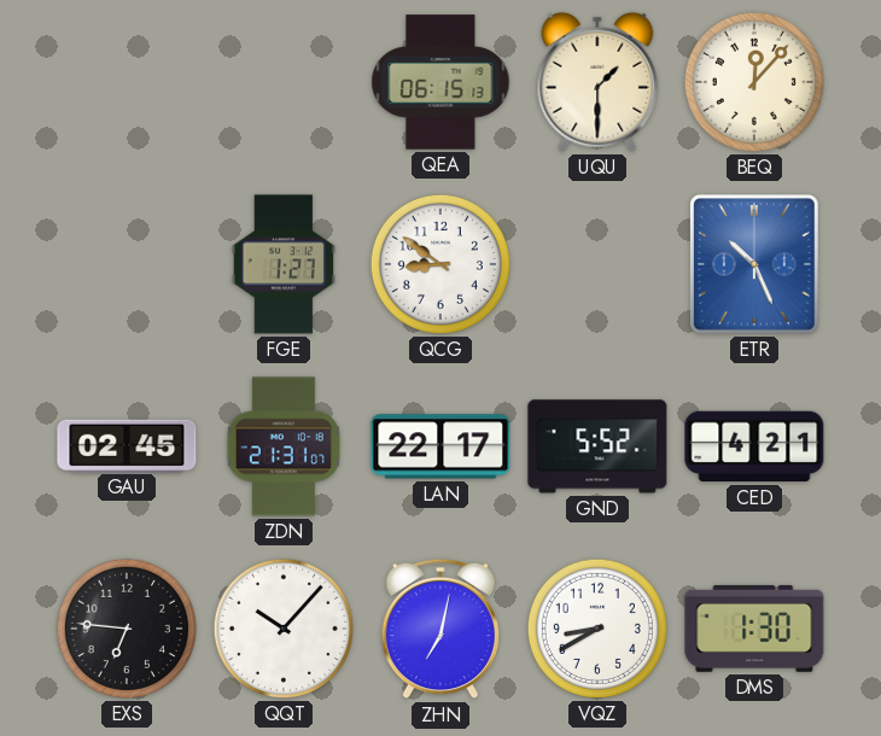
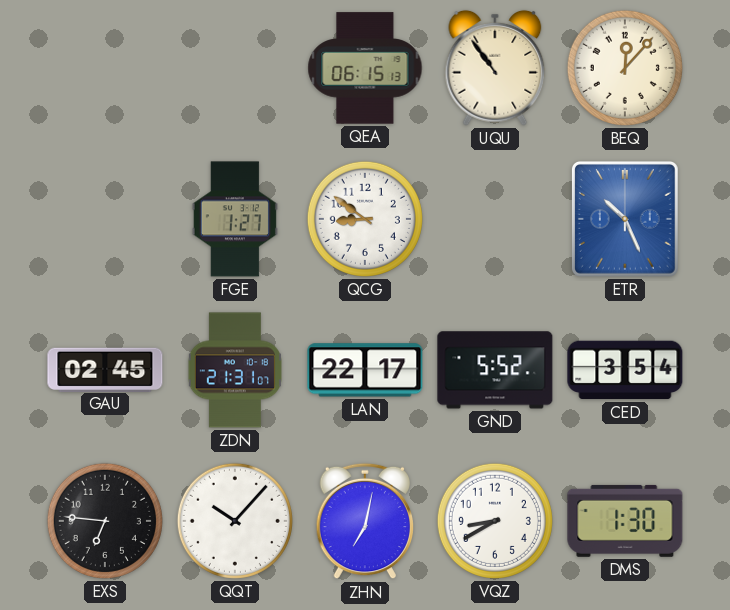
UQU: 1:30 -> 10:54 (495, 68)
CED: 4:21 -> 3:54 (625, 370)
